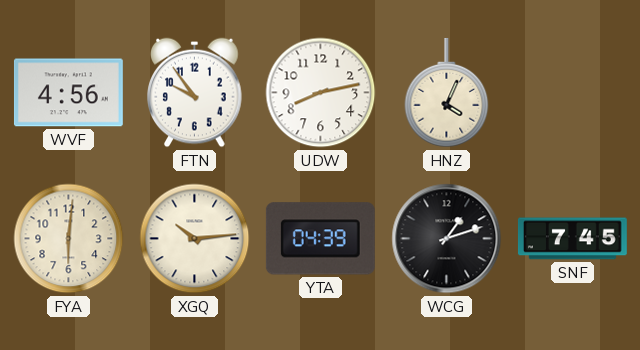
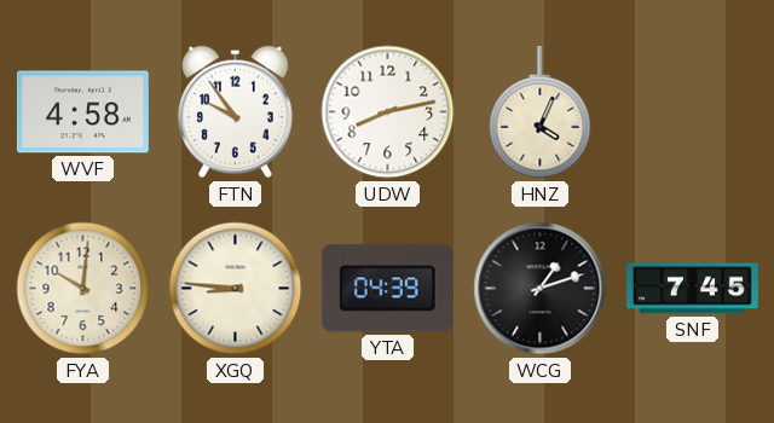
WVF: 4:56 -> 4:58 (82, 112)
FYA: 6:01 -> 10:01 (83, 289)
XGQ: 10:14 -> 8:46 (236, 289)
